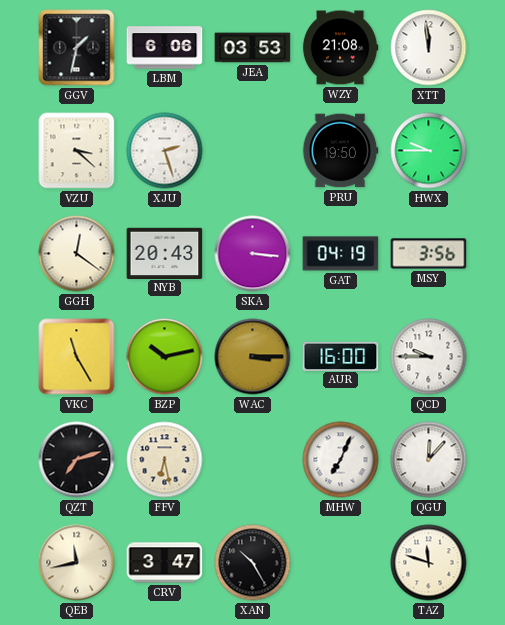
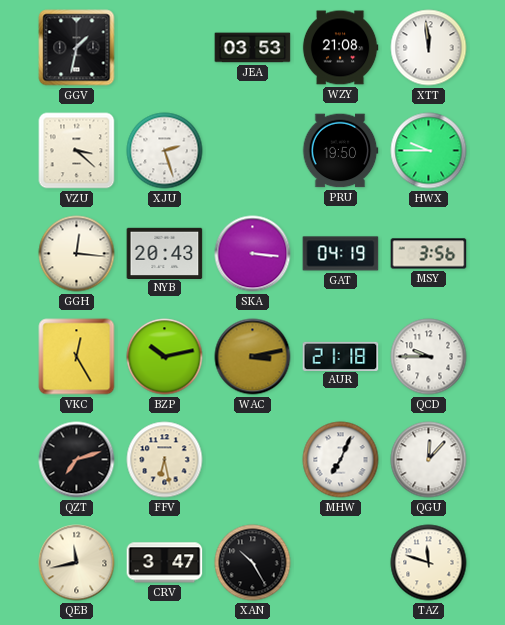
LBM: 6:06 -> none (165, 48)
GGH: 12:21 -> 12:16 (77, 254)
VKC: 11:25 -> 12:25 (77, 357)
WAC: 3:15 -> 3:13 (253, 357)
AUR: 16:00 -> 21:18 (341, 356)
